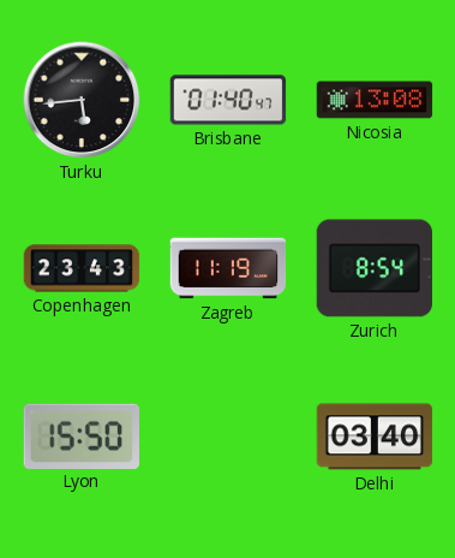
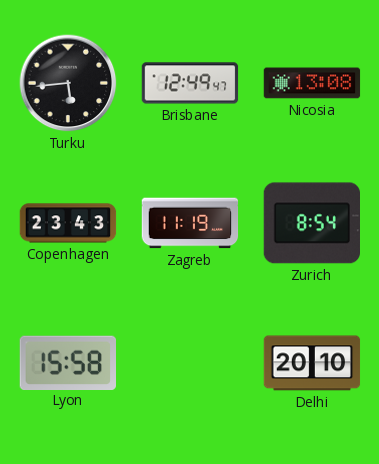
Brisbane: 01:40 -> 12:49 (190, 83)
Lyon: 15:50 -> 15:58 (67, 362)
Delhi: 03:40 -> 20:10 (312, 363)
